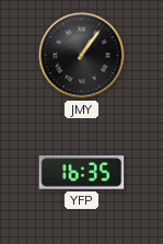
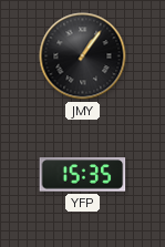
YFP: 16:35 -> 15:35 (83, 175)
